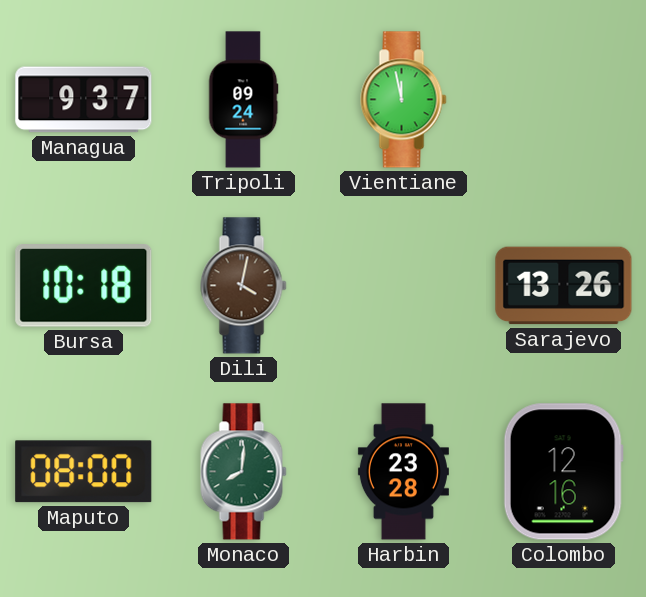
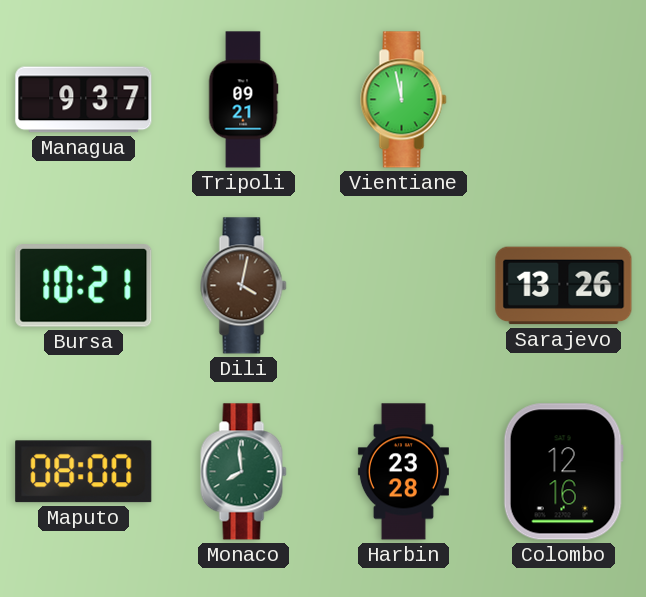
Tripoli: 09:24 -> 09:21 (243, 100)
Bursa: 10:18 -> 10:21 (84, 286)
Monaco: 8:01 -> 7:59 (244, 472)
